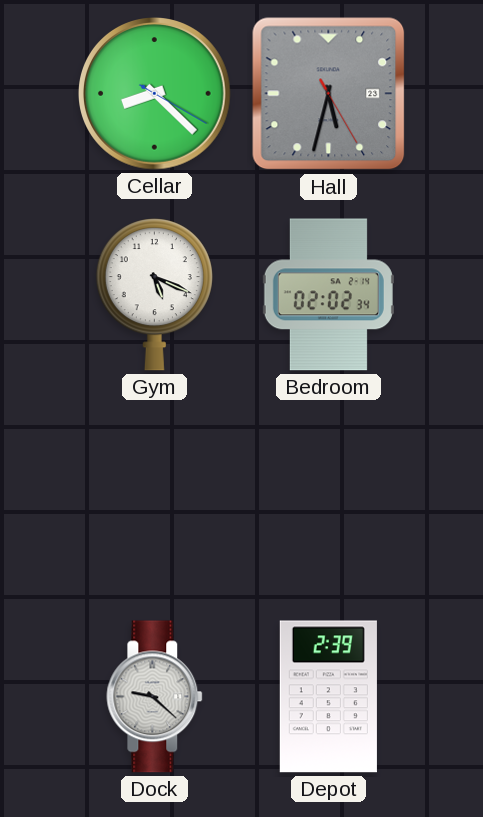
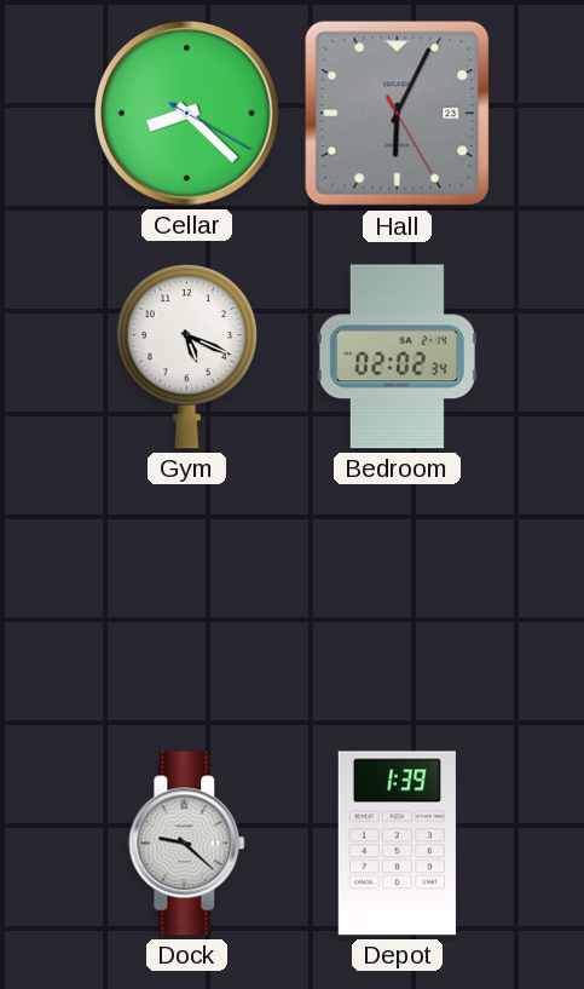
Hall: 5:32 -> 6:04 (398, 114)
Depot: 2:39 -> 1:39 (397, 844)
